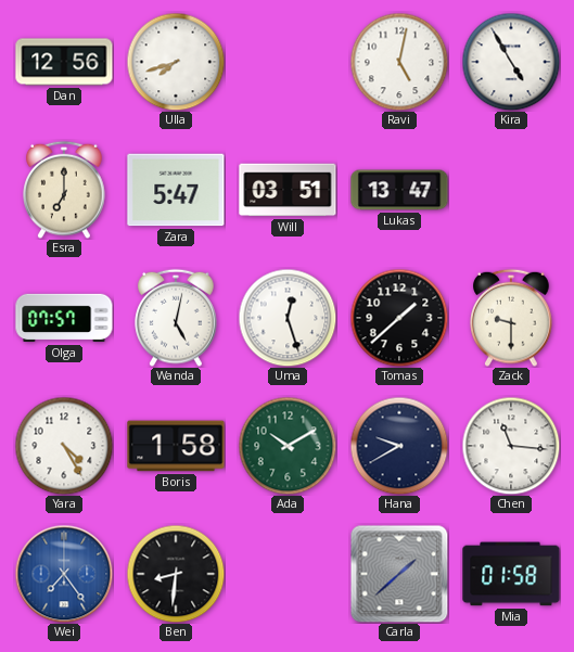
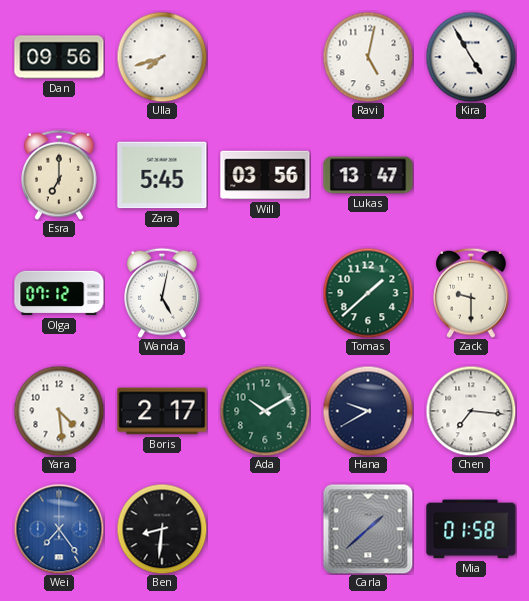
Dan: 12:56 -> 09:56 (59, 57)
Zara: 5:47 -> 5:45 (162, 175)
Will: 03:51 -> 03:56 (265, 175)
Olga: 07:57 -> 07:12 (59, 293)
Uma: 12:27 -> none (288, 318)
Tomas dial: black -> green (368, 293)
Yara: 4:25 -> 4:29 (59, 411)
Boris: 1:58 -> 2:17 (162, 411)
Chen: 11:16 -> 7:16 (471, 411)
